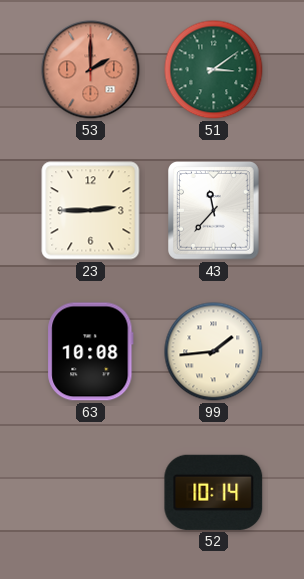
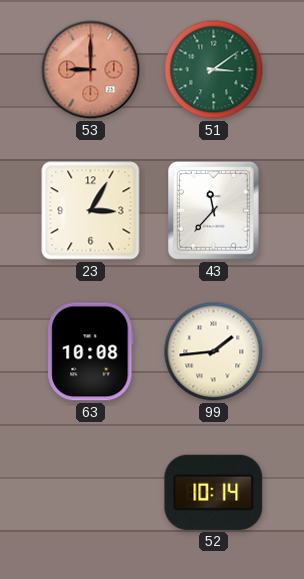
53: 2:00 -> 9:00 (91, 70)
23: 2:45 -> 3:05 (91, 211)
